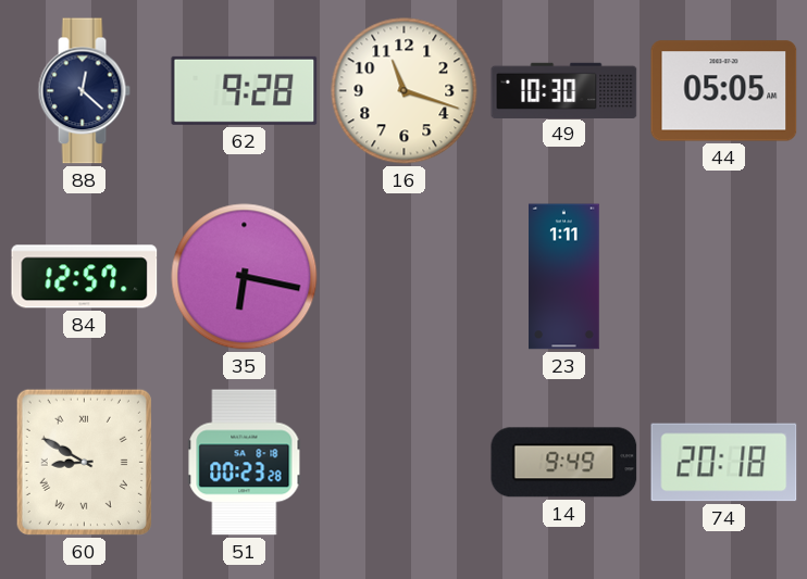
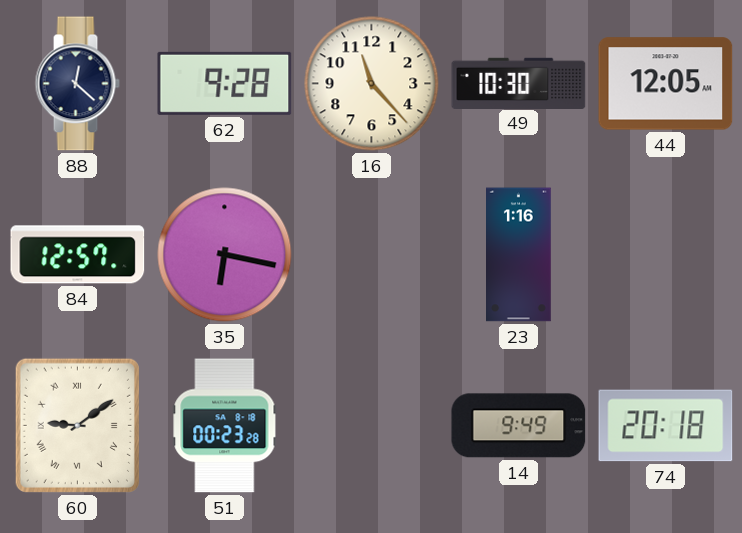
16: 11:18 -> 11:23 (372, 84)
44: 05:05 -> 12:05 (666, 84)
23: 1:11 -> 1:16 (519, 255)
60: 8:50 -> 9:09 (77, 425)
